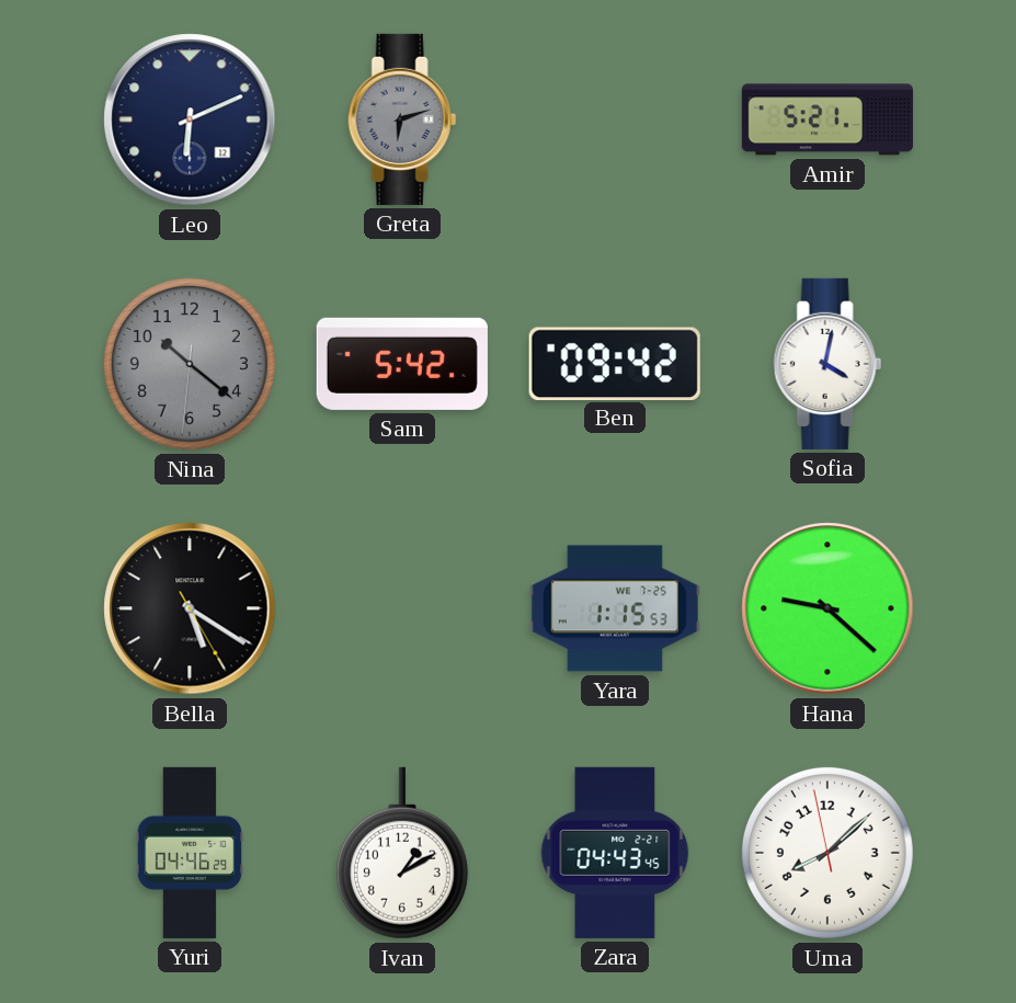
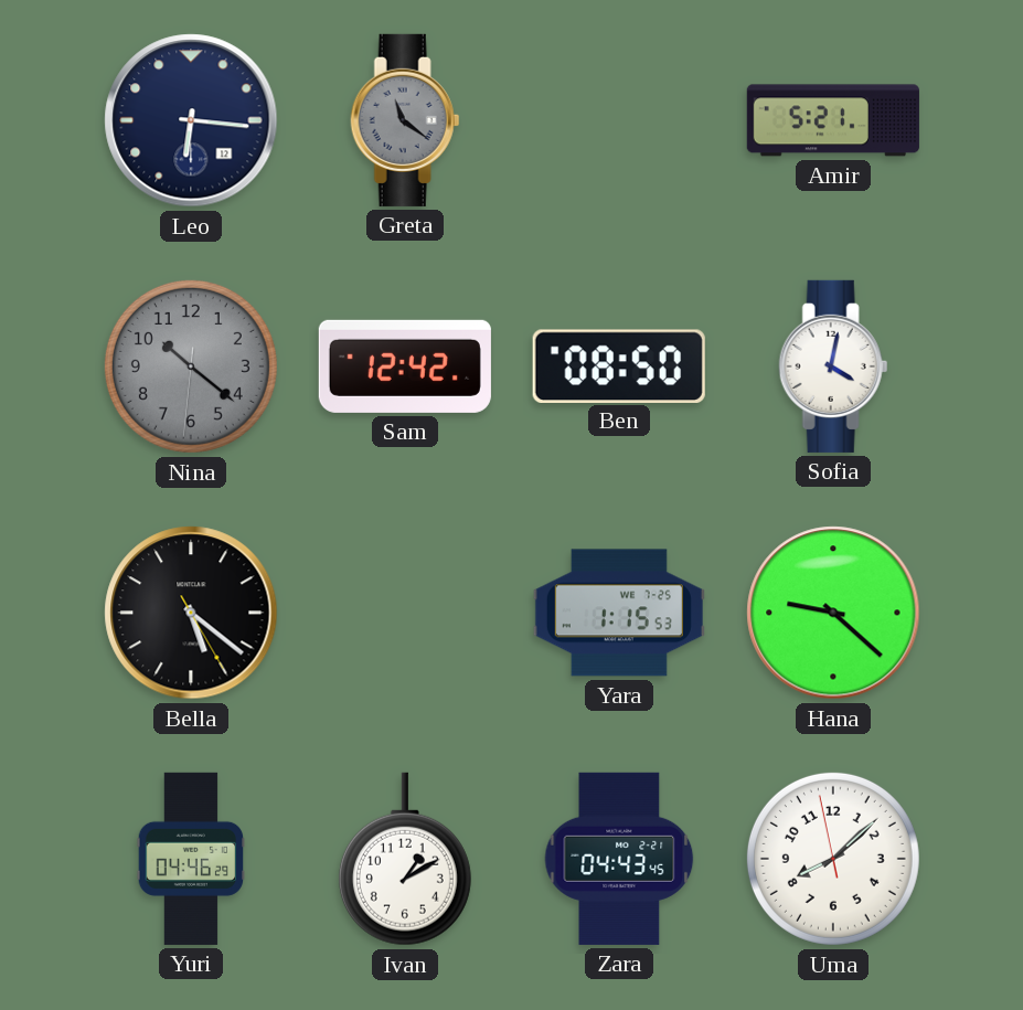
Leo: 6:11 -> 6:16 (191, 120)
Greta: 6:12 -> 11:21 (405, 120)
Sam: 5:42 -> 12:42 (405, 366)
Ben: 09:42 -> 08:50 (619, 365)
Bella: 5:20 -> 5:21 (191, 613)
